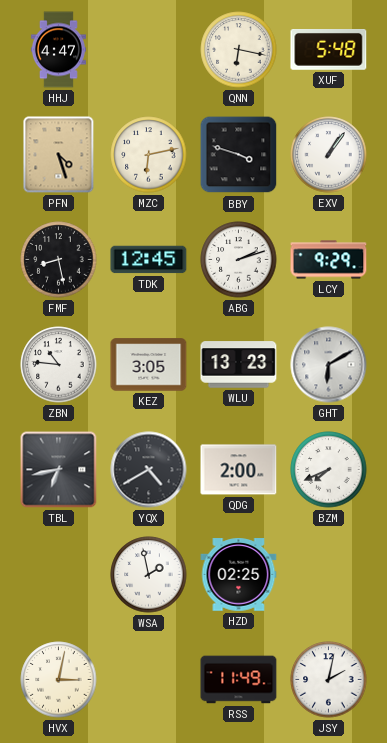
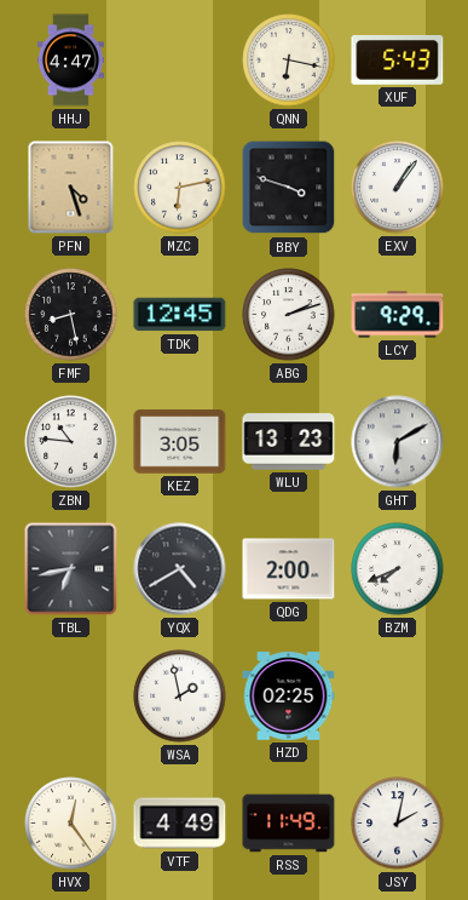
XUF: 5:48 -> 5:43 (398, 61)
HVX: 3:02 -> 12:24 (71, 824)
VTF: none -> 4:49 (180, 824)
